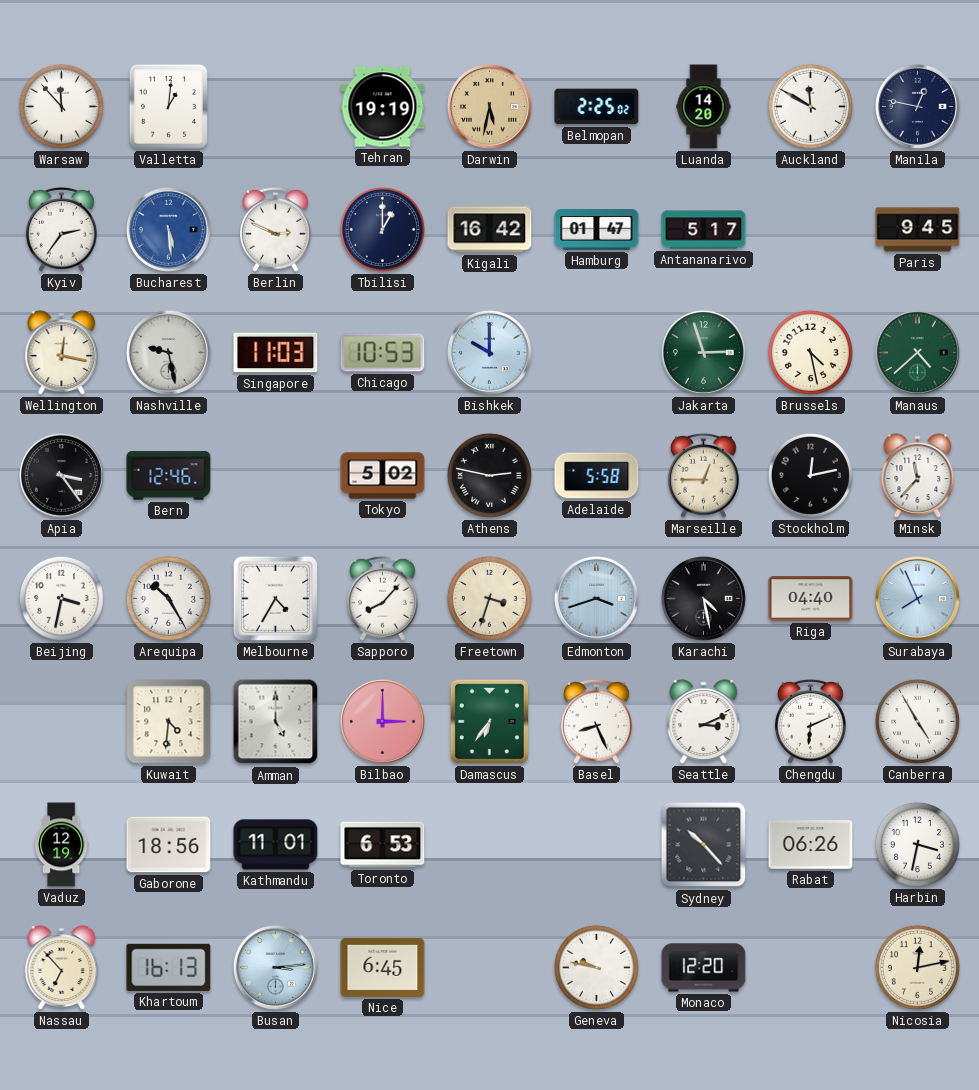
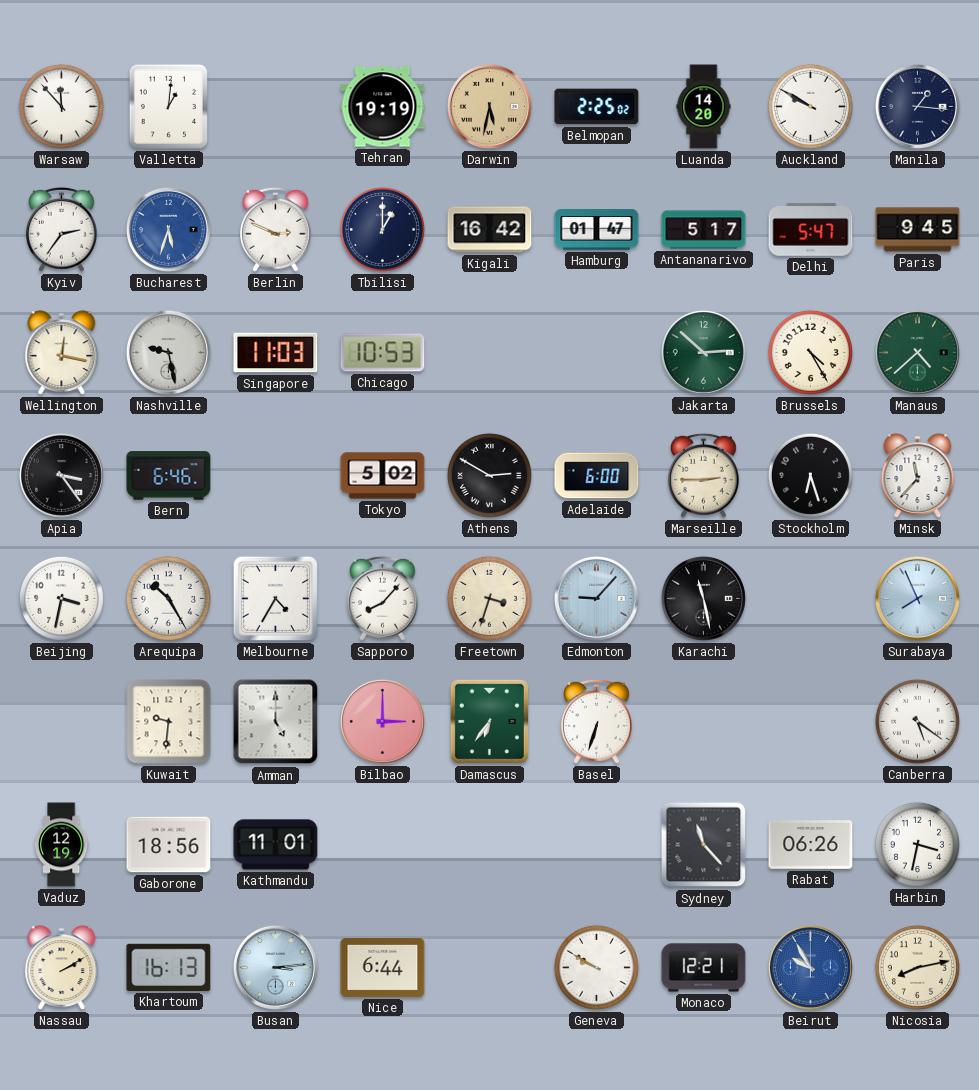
Auckland: 11:50 -> 9:50 (810, 106)
Manila: 12:47 -> 1:16 (917, 106)
Bucharest: 5:29 -> 5:33 (168, 229)
Delhi: none -> 5:47 (811, 230)
Bishkek: 10:00 -> none (489, 352)
Jakarta: 2:57 -> 2:52 (703, 352)
Brussels: 4:28 -> 4:25 (810, 352)
Bern: 12:46 -> 6:46 (169, 476)
Athens: 2:47 -> 2:50 (489, 475)
Adelaide: 5:58 -> 6:00 (597, 476)
Marseille: 12:45 -> 2:45 (704, 475)
Stockholm: 12:13 -> 6:27 (810, 475)
Edmonton: 3:42 -> 9:07 (596, 598)
Karachi: 4:28 -> 11:28 (703, 598)
Riga: 04:40 -> none (811, 599)
Kuwait: 4:31 -> 9:31 (169, 722)
Basel: 8:26 -> 6:33 (597, 721)
Seattle: 3:11 -> none (704, 722)
Chengdu: 6:11 -> none (811, 721)
Canberra: 4:55 -> 5:21 (917, 721)
Toronto: 6:53 -> none (383, 845)
Sydney: 10:23 -> 11:23 (704, 845)
Nassau: 6:53 -> 2:10 (62, 968)
Nice: 6:45 -> 6:44 (383, 967)
Geneva: 9:47 -> 9:50 (596, 967)
Monaco: 12:20 -> 12:21 (704, 968)
Beirut: none -> 9:55 (810, 967)
Nicosia: 12:13 -> 8:13 (917, 967)
